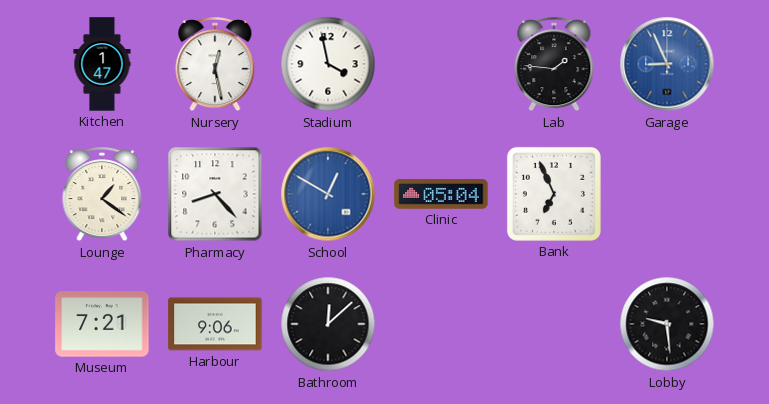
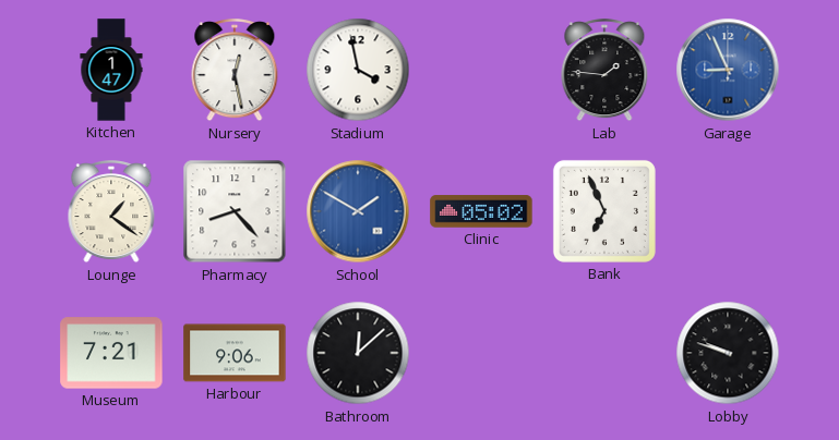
School: 12:50 -> 1:50 (358, 211)
Clinic: 05:04 -> 05:02 (481, 211)
Lobby: 9:29 -> 9:48 (728, 353)
